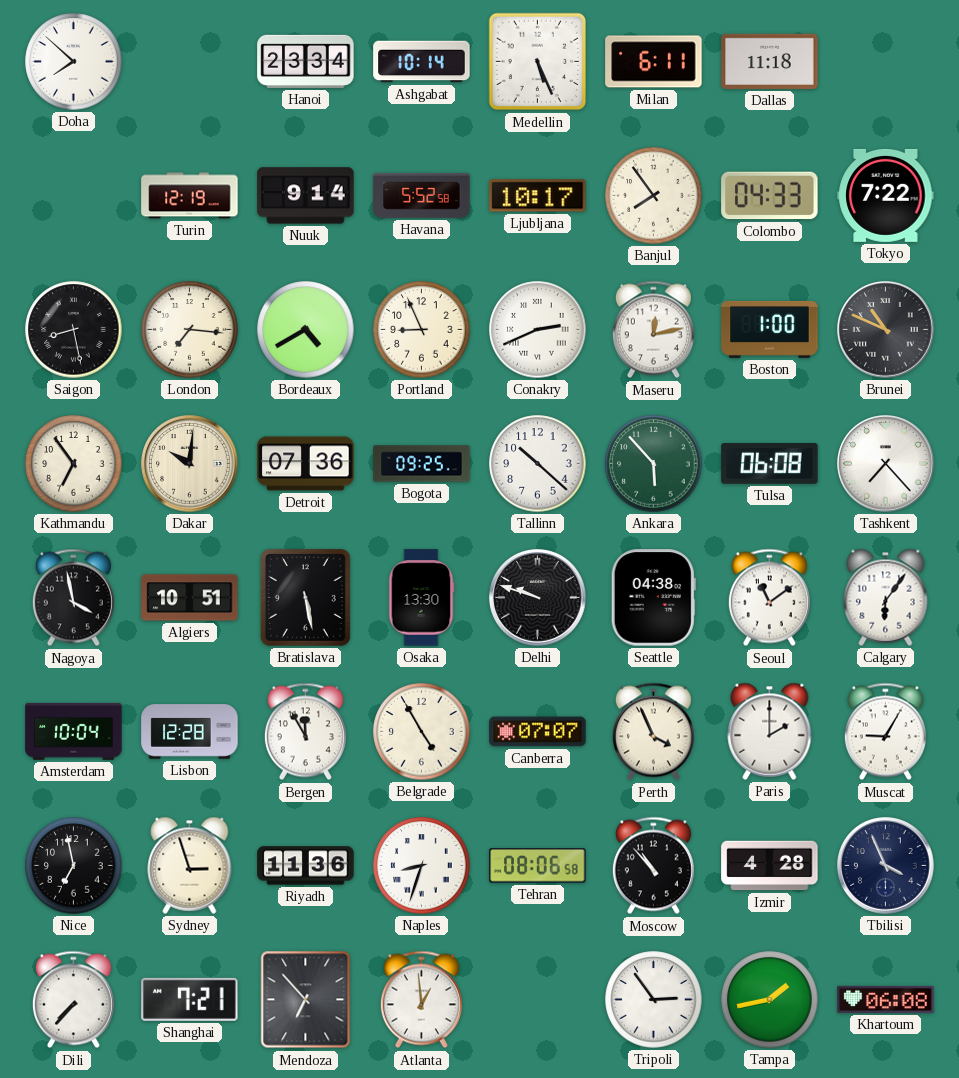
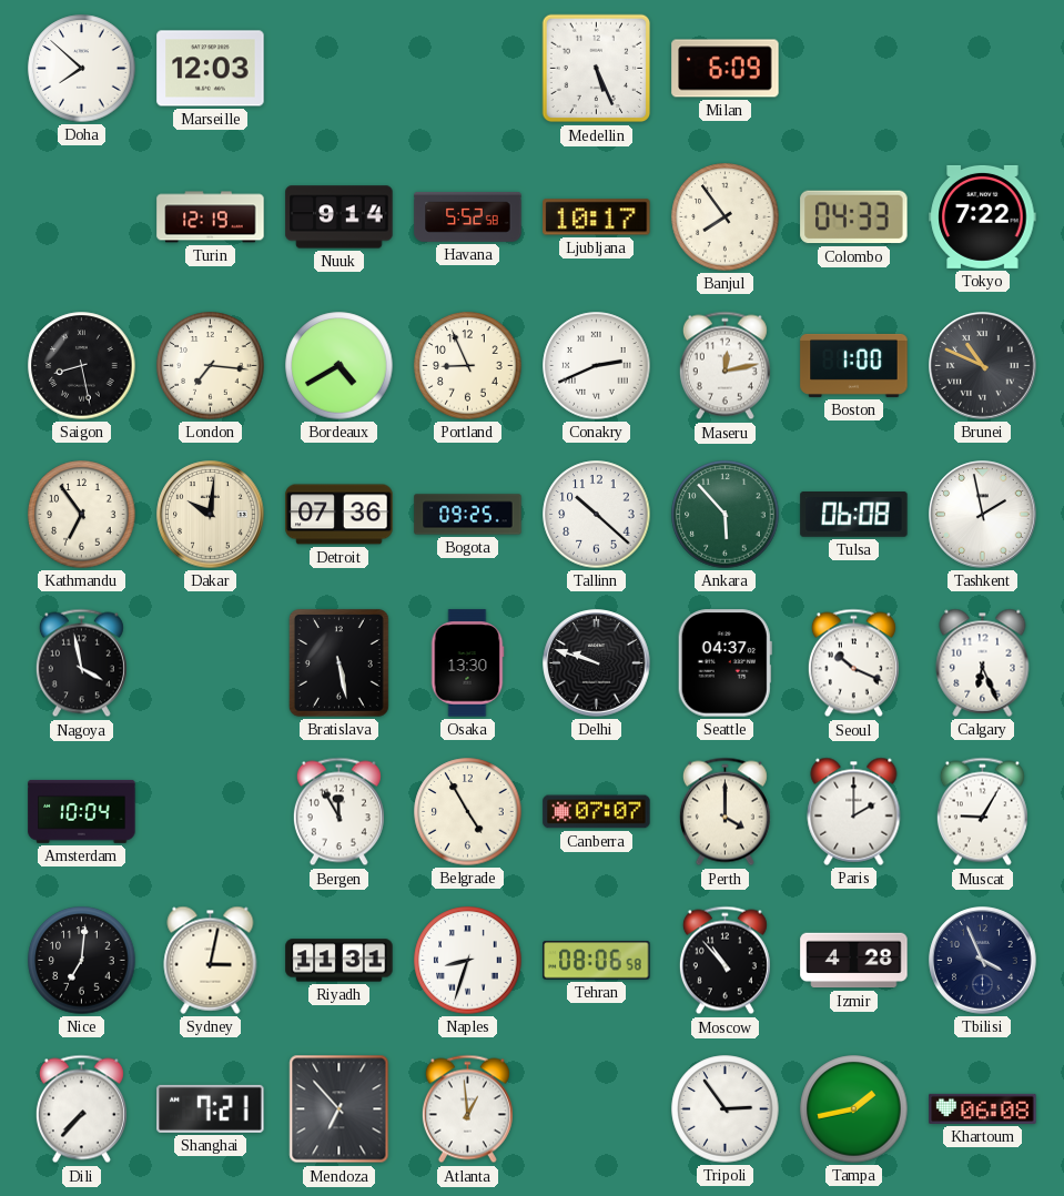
Marseille: none -> 12:03 (211, 69)
Hanoi: 23:34 -> none (306, 61)
Ashgabat: 10:14 -> none (422, 62)
Milan: 6:11 -> 6:09 (726, 69)
Dallas: 11:18 -> none (770, 61)
Tashkent: 7:23 -> 1:58 (983, 515)
Algiers: 10:51 -> none (190, 598)
Seattle: 04:38 -> 04:37 (724, 663)
Seoul: 11:09 -> 10:19 (853, 663)
Calgary: 6:06 -> 6:26 (983, 662)
Lisbon: 12:28 -> none (190, 732)
Perth: 3:56 -> 4:00 (724, 812)
Nice: 6:58 -> 7:01 (82, 961)
Sydney: 2:57 -> 3:02 (211, 960)
Riyadh: 11:36 -> 11:31 (340, 961)
